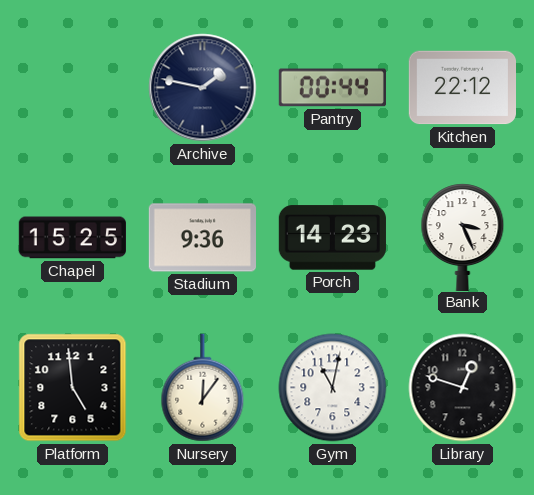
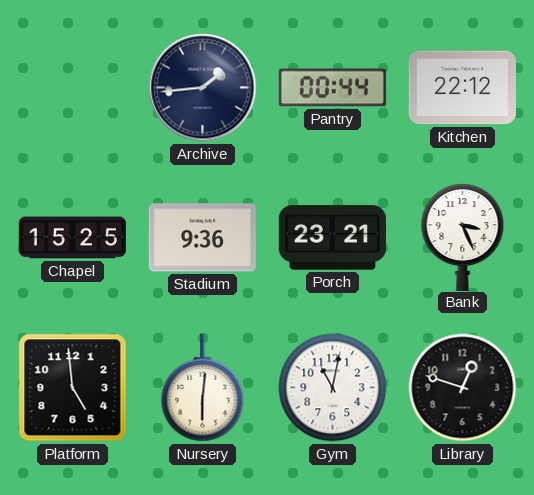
Archive: 1:47 -> 1:44 (203, 88)
Porch: 14:23 -> 23:21 (332, 238)
Nursery: 12:06 -> 6:01 (203, 388)
